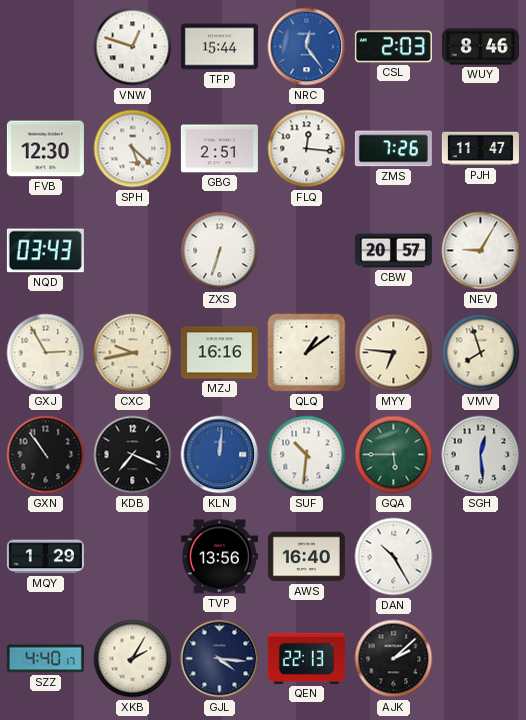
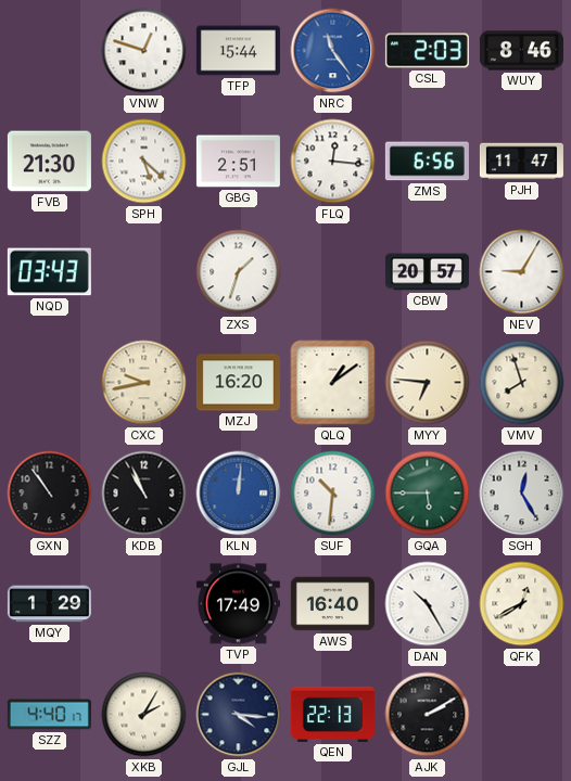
NRC: 12:24 -> 11:24 (333, 51)
FVB: 12:30 -> 21:30 (49, 162)
ZMS: 7:26 -> 6:56 (427, 162)
ZXS: 6:33 -> 1:33 (239, 272)
GXJ: 2:55 -> none (46, 353)
MZJ: 16:16 -> 16:20 (238, 383)
KDB: 7:19 -> 10:56 (144, 494)
SGH: 12:29 -> 12:25 (522, 494)
TVP: 13:56 -> 17:49 (238, 604)
QFK: none -> 12:40 (522, 604)
AJK: 2:08 -> 2:10 (428, 715)
